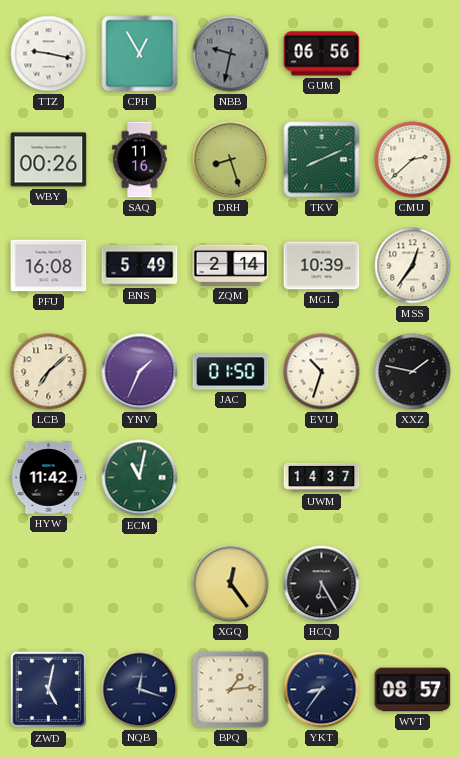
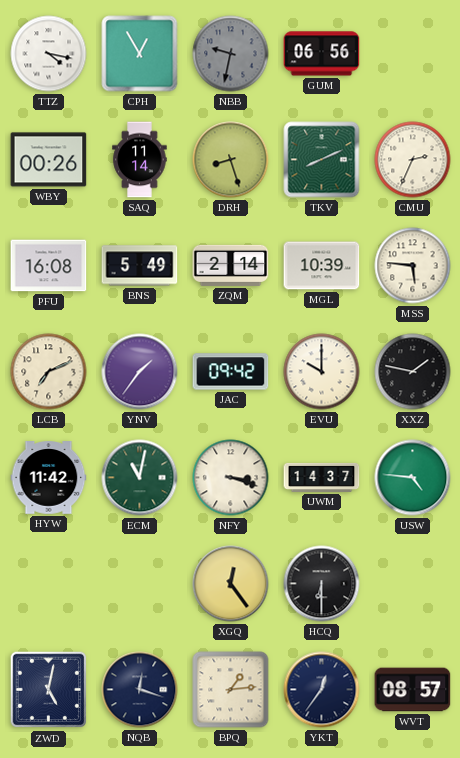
TTZ: 9:17 -> 4:17 (49, 54)
SAQ: 11:16 -> 11:14 (140, 160)
CMU: 2:38 -> 2:34 (413, 160)
MSS: 12:36 -> 5:46 (413, 266)
LCB: 7:08 -> 7:11 (49, 372)
YNV: 1:34 -> 1:36 (140, 372)
JAC: 01:50 -> 09:42 (231, 372)
EVU: 10:33 -> 10:00 (322, 372)
NFY: none -> 3:18 (231, 478)
USW: none -> 4:46 (413, 478)
HCQ: 6:25 -> 6:30 (322, 584)
YKT: 8:36 -> 12:36 (322, 690)
